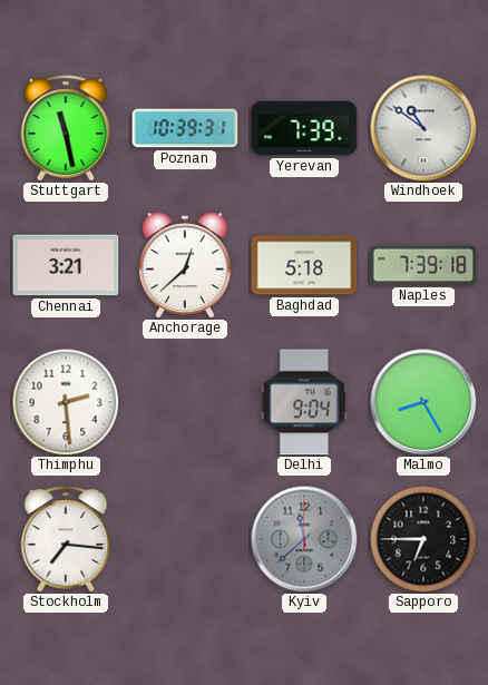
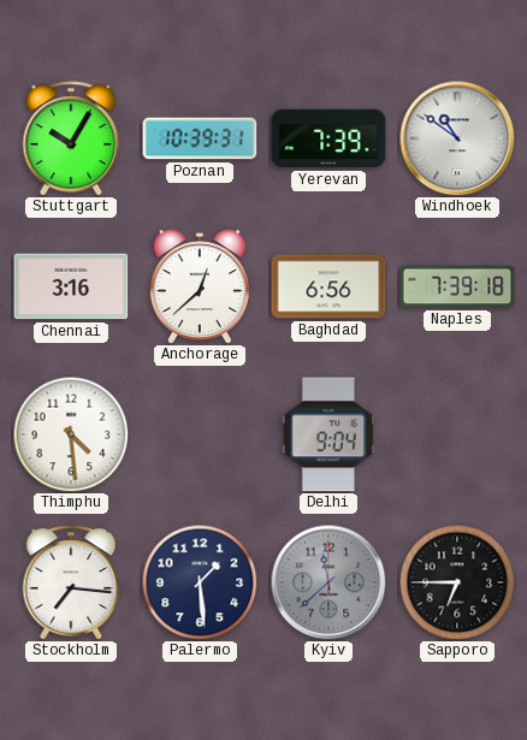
Stuttgart: 11:28 -> 10:05 (71, 138)
Chennai: 3:21 -> 3:16 (71, 286)
Baghdad: 5:18 -> 6:56 (328, 286)
Thimphu: 2:29 -> 4:29 (71, 434)
Malmo: 8:25 -> none (423, 402)
Palermo: none -> 1:29 (200, 582)
